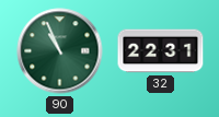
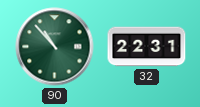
90: 10:56 -> 10:53 (55, 47)
